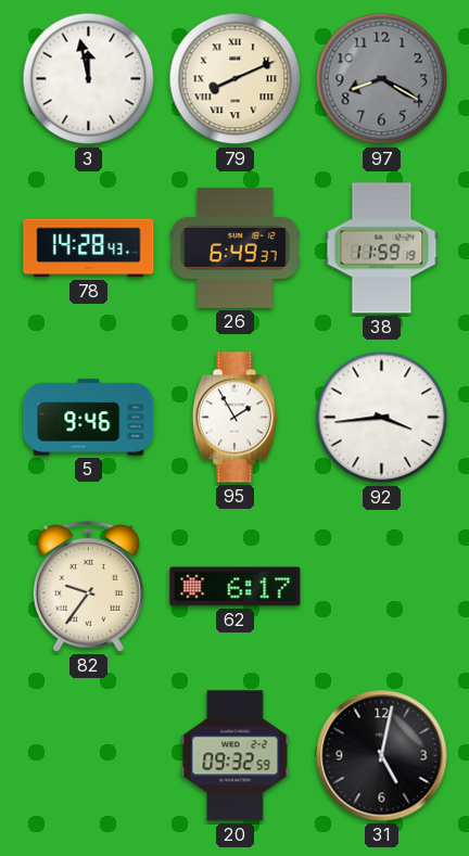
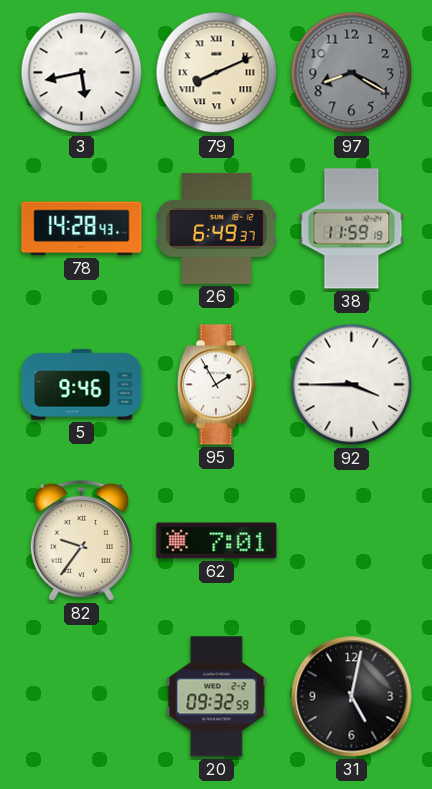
3: 11:58 -> 5:43 (82, 73)
92: 3:44 -> 3:45 (352, 385)
62: 6:17 -> 7:01 (217, 541)
